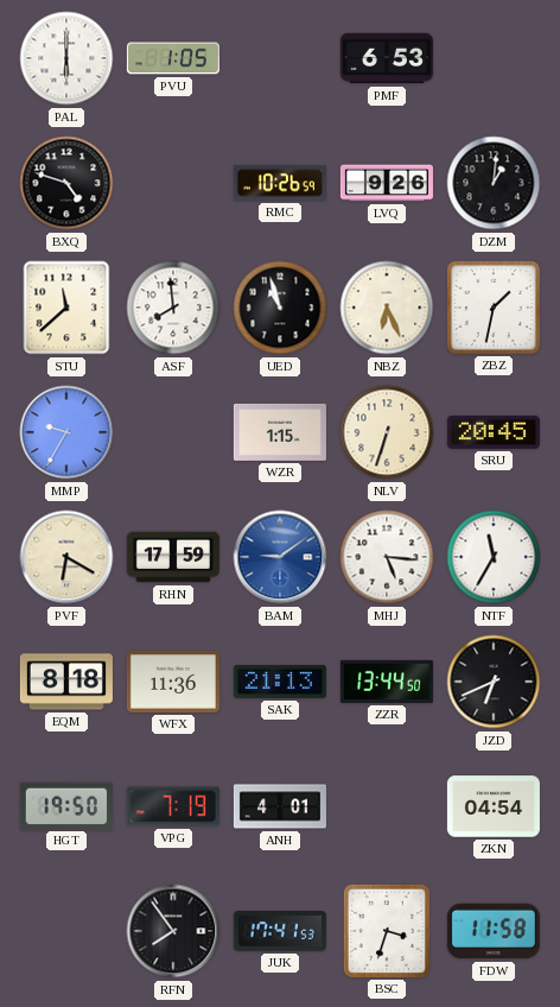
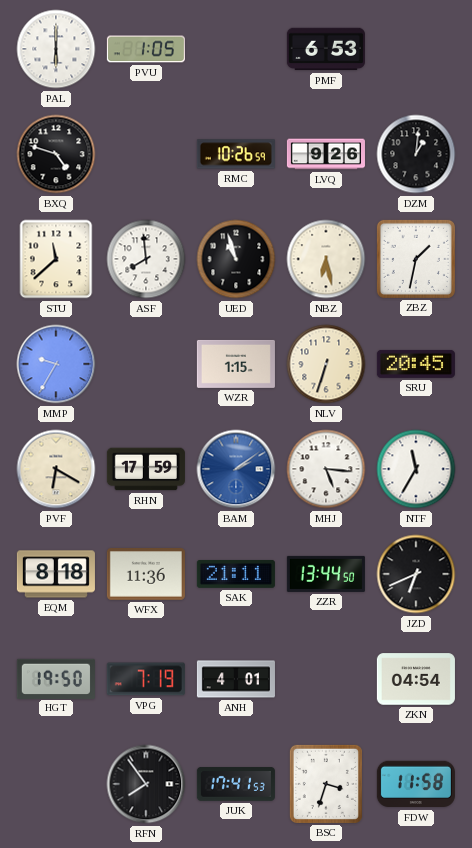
NBZ: 6:26 -> 6:28 (326, 259)
BAM: 9:09 -> 2:09 (236, 469)
SAK: 21:13 -> 21:11 (236, 574)
